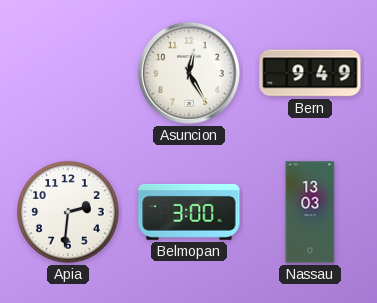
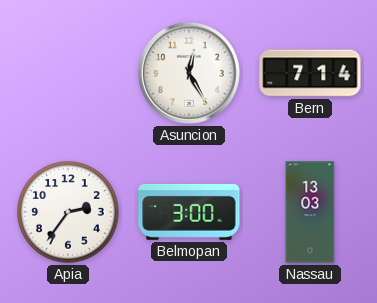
Bern: 9:49 -> 7:14 (310, 73)
Apia: 2:31 -> 2:36 (68, 212)
